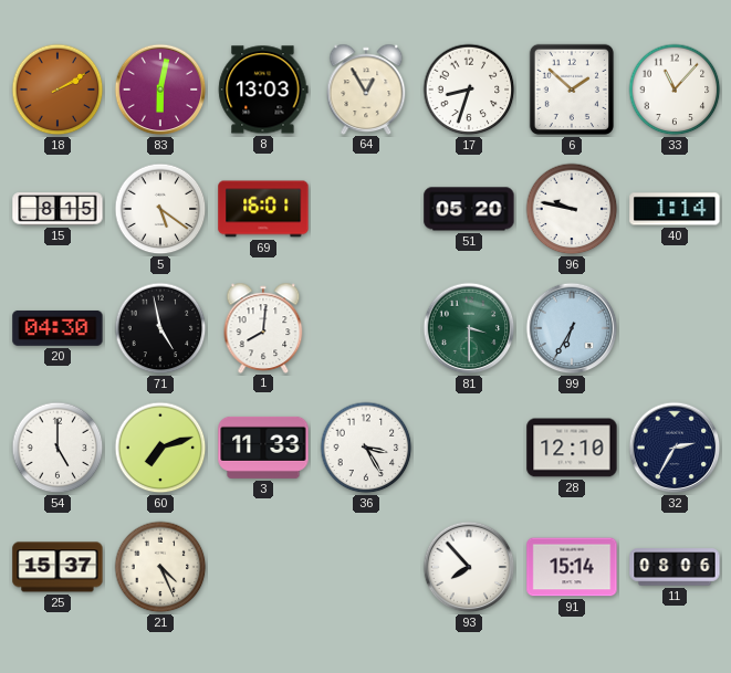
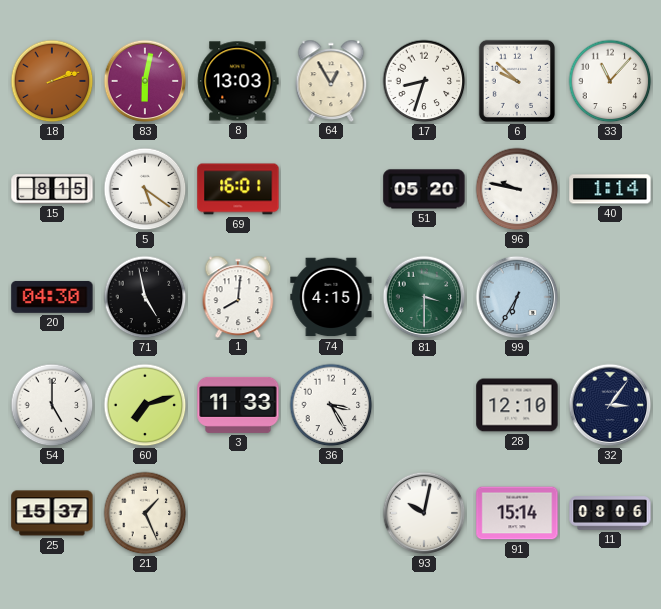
18: 2:10 -> 2:12 (52, 81)
6: 1:52 -> 9:52 (517, 81)
74: none -> 4:15 (331, 297)
32: 2:35 -> 3:06 (610, 405)
21: 4:26 -> 1:26 (145, 513)
93: 7:53 -> 10:02 (424, 513)
